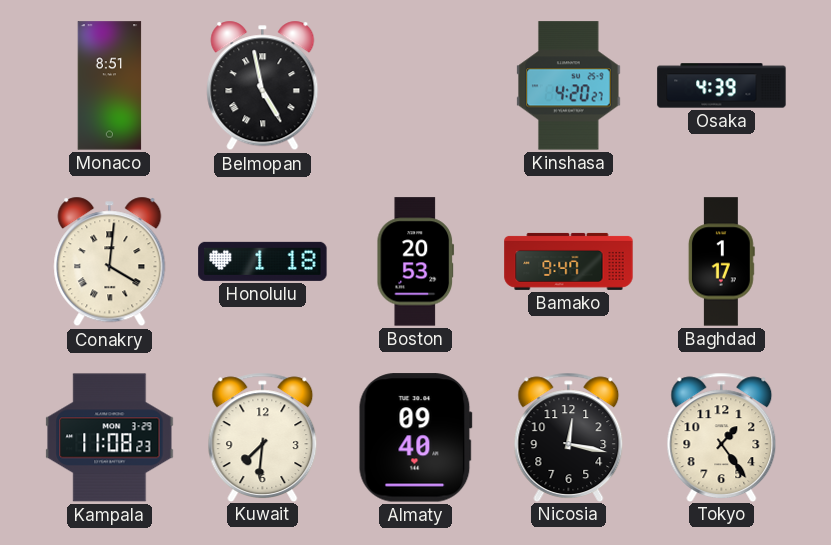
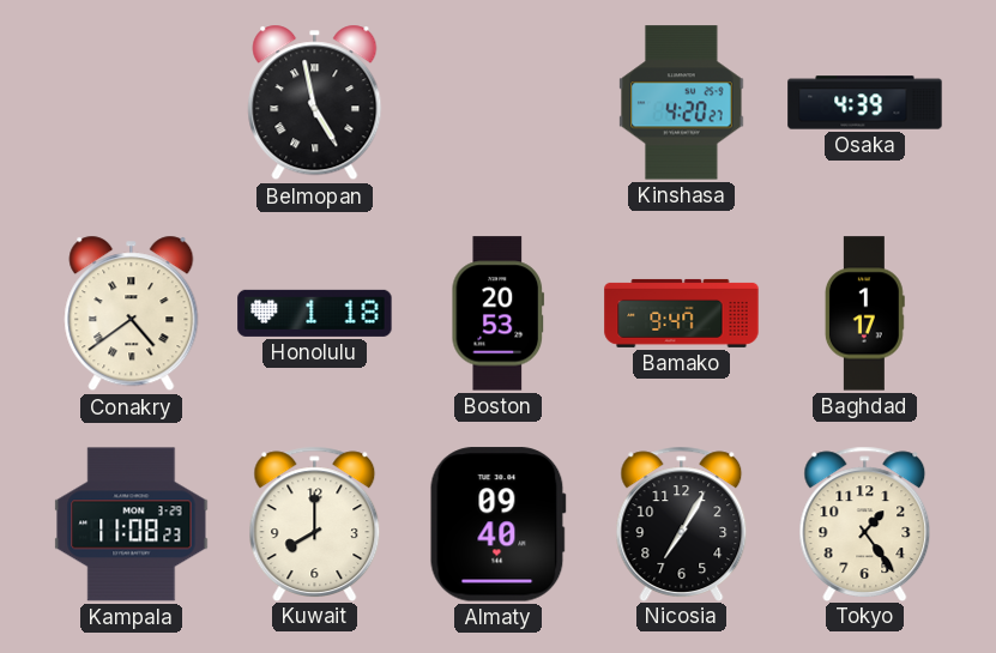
Monaco: 8:51 -> none (110, 86)
Conakry: 4:01 -> 4:39 (132, 314)
Kuwait: 7:31 -> 8:00 (315, 524)
Nicosia: 12:17 -> 7:05 (682, 524)
